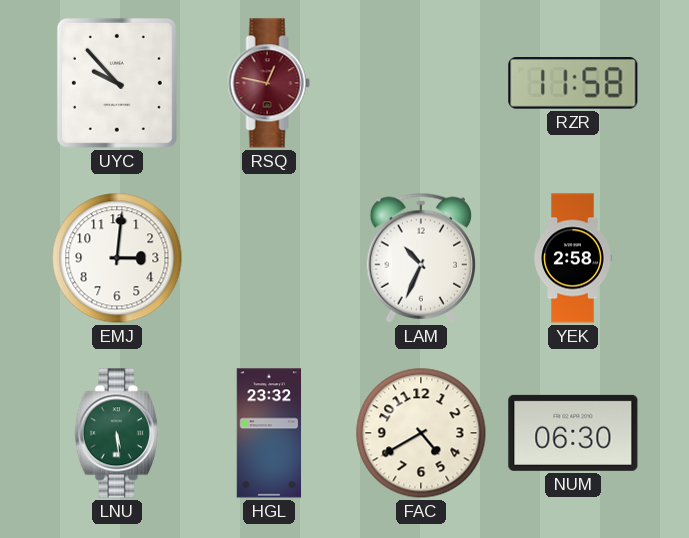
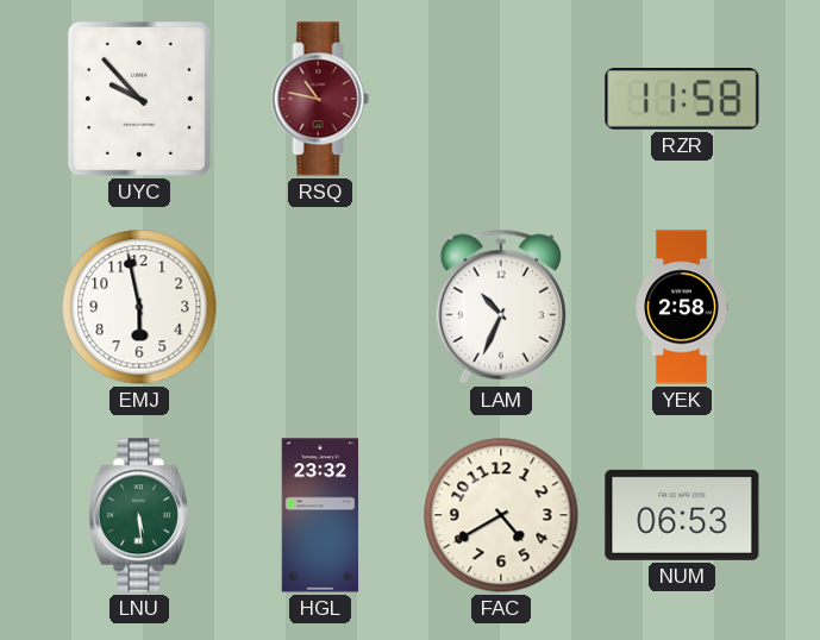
RSQ: 12:47 -> 10:47 (320, 99)
EMJ: 3:01 -> 5:58 (139, 307)
NUM: 06:30 -> 06:53 (682, 515)
